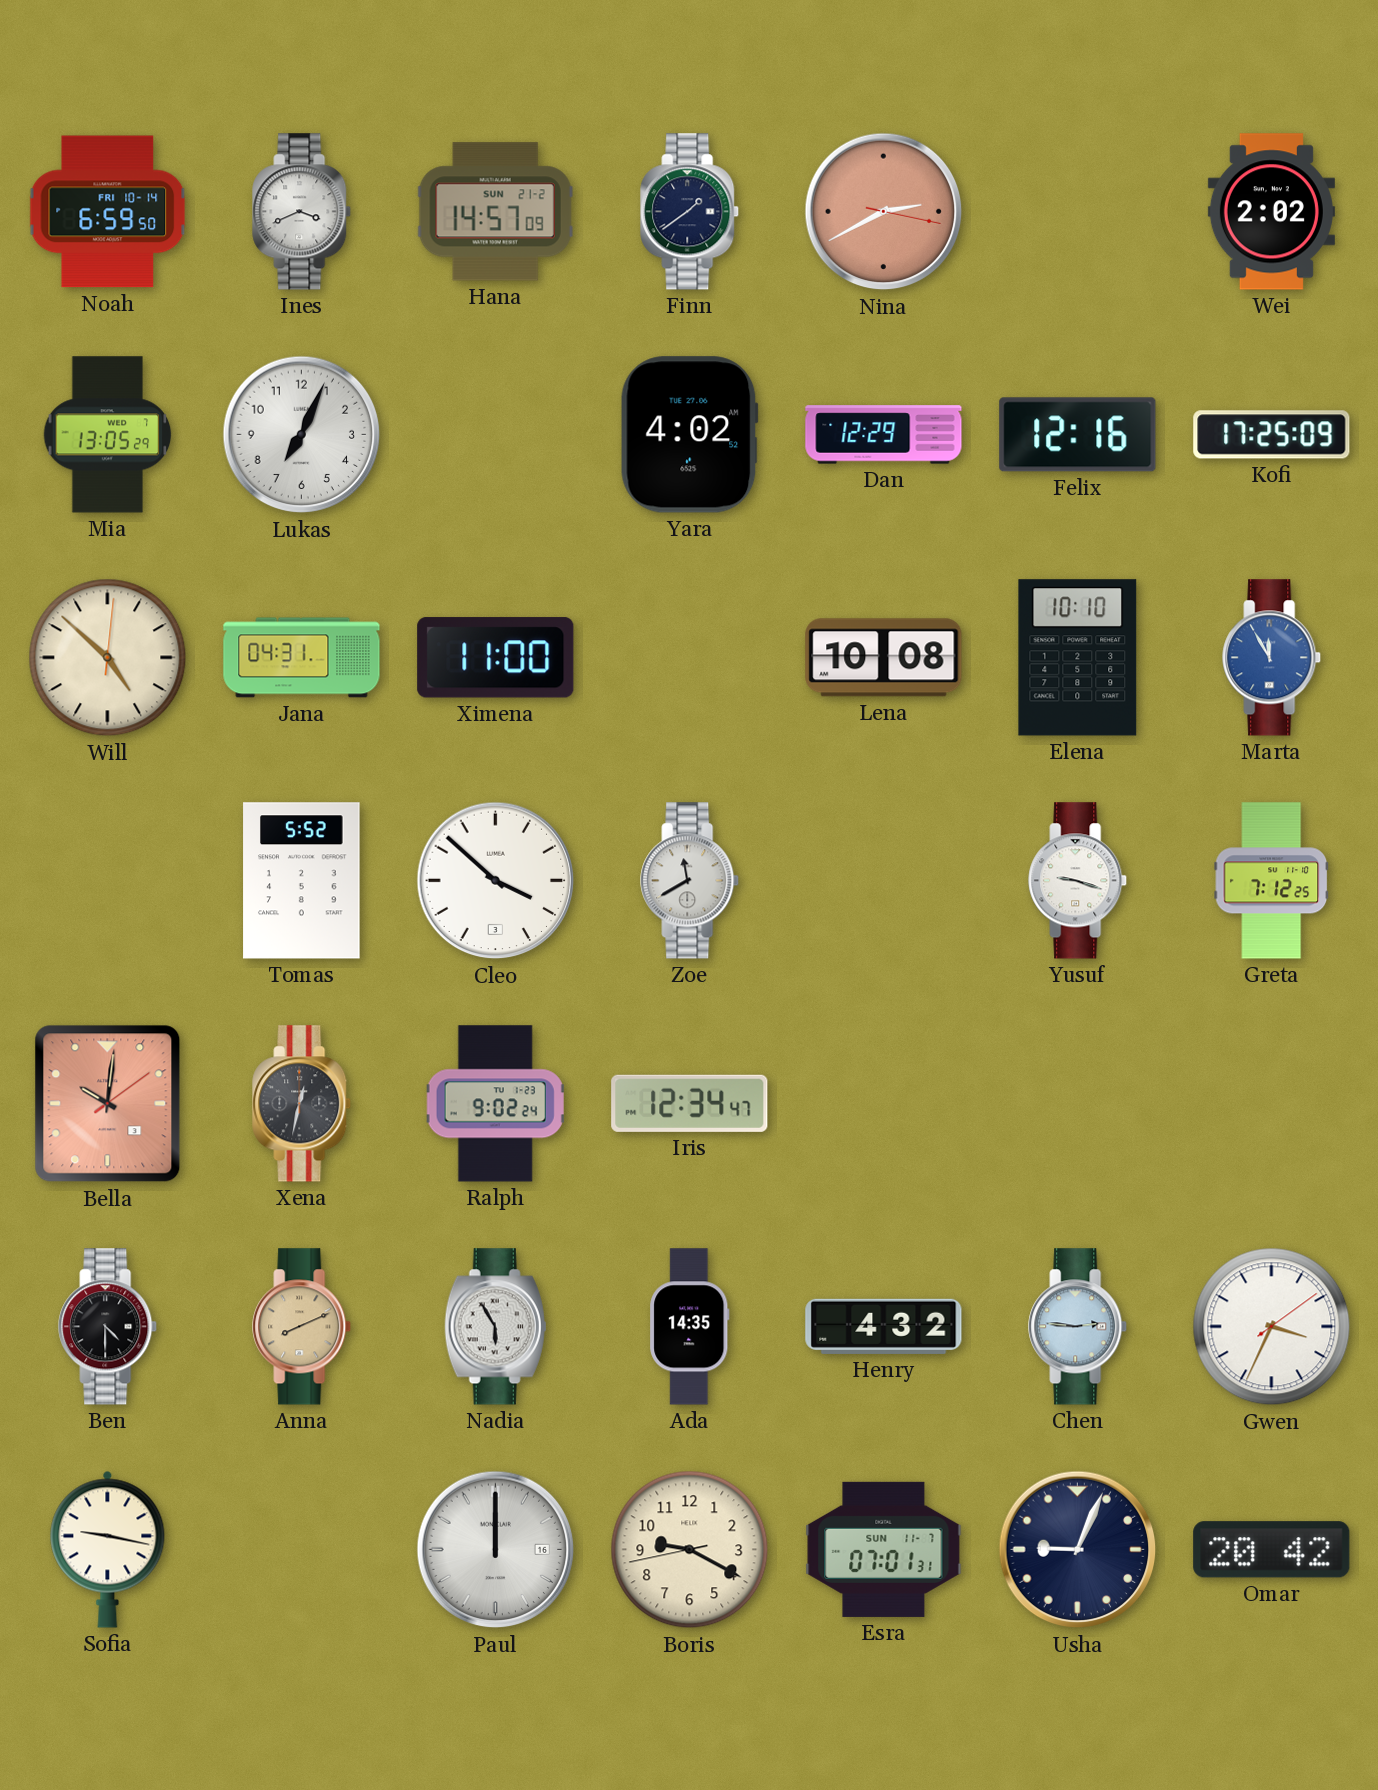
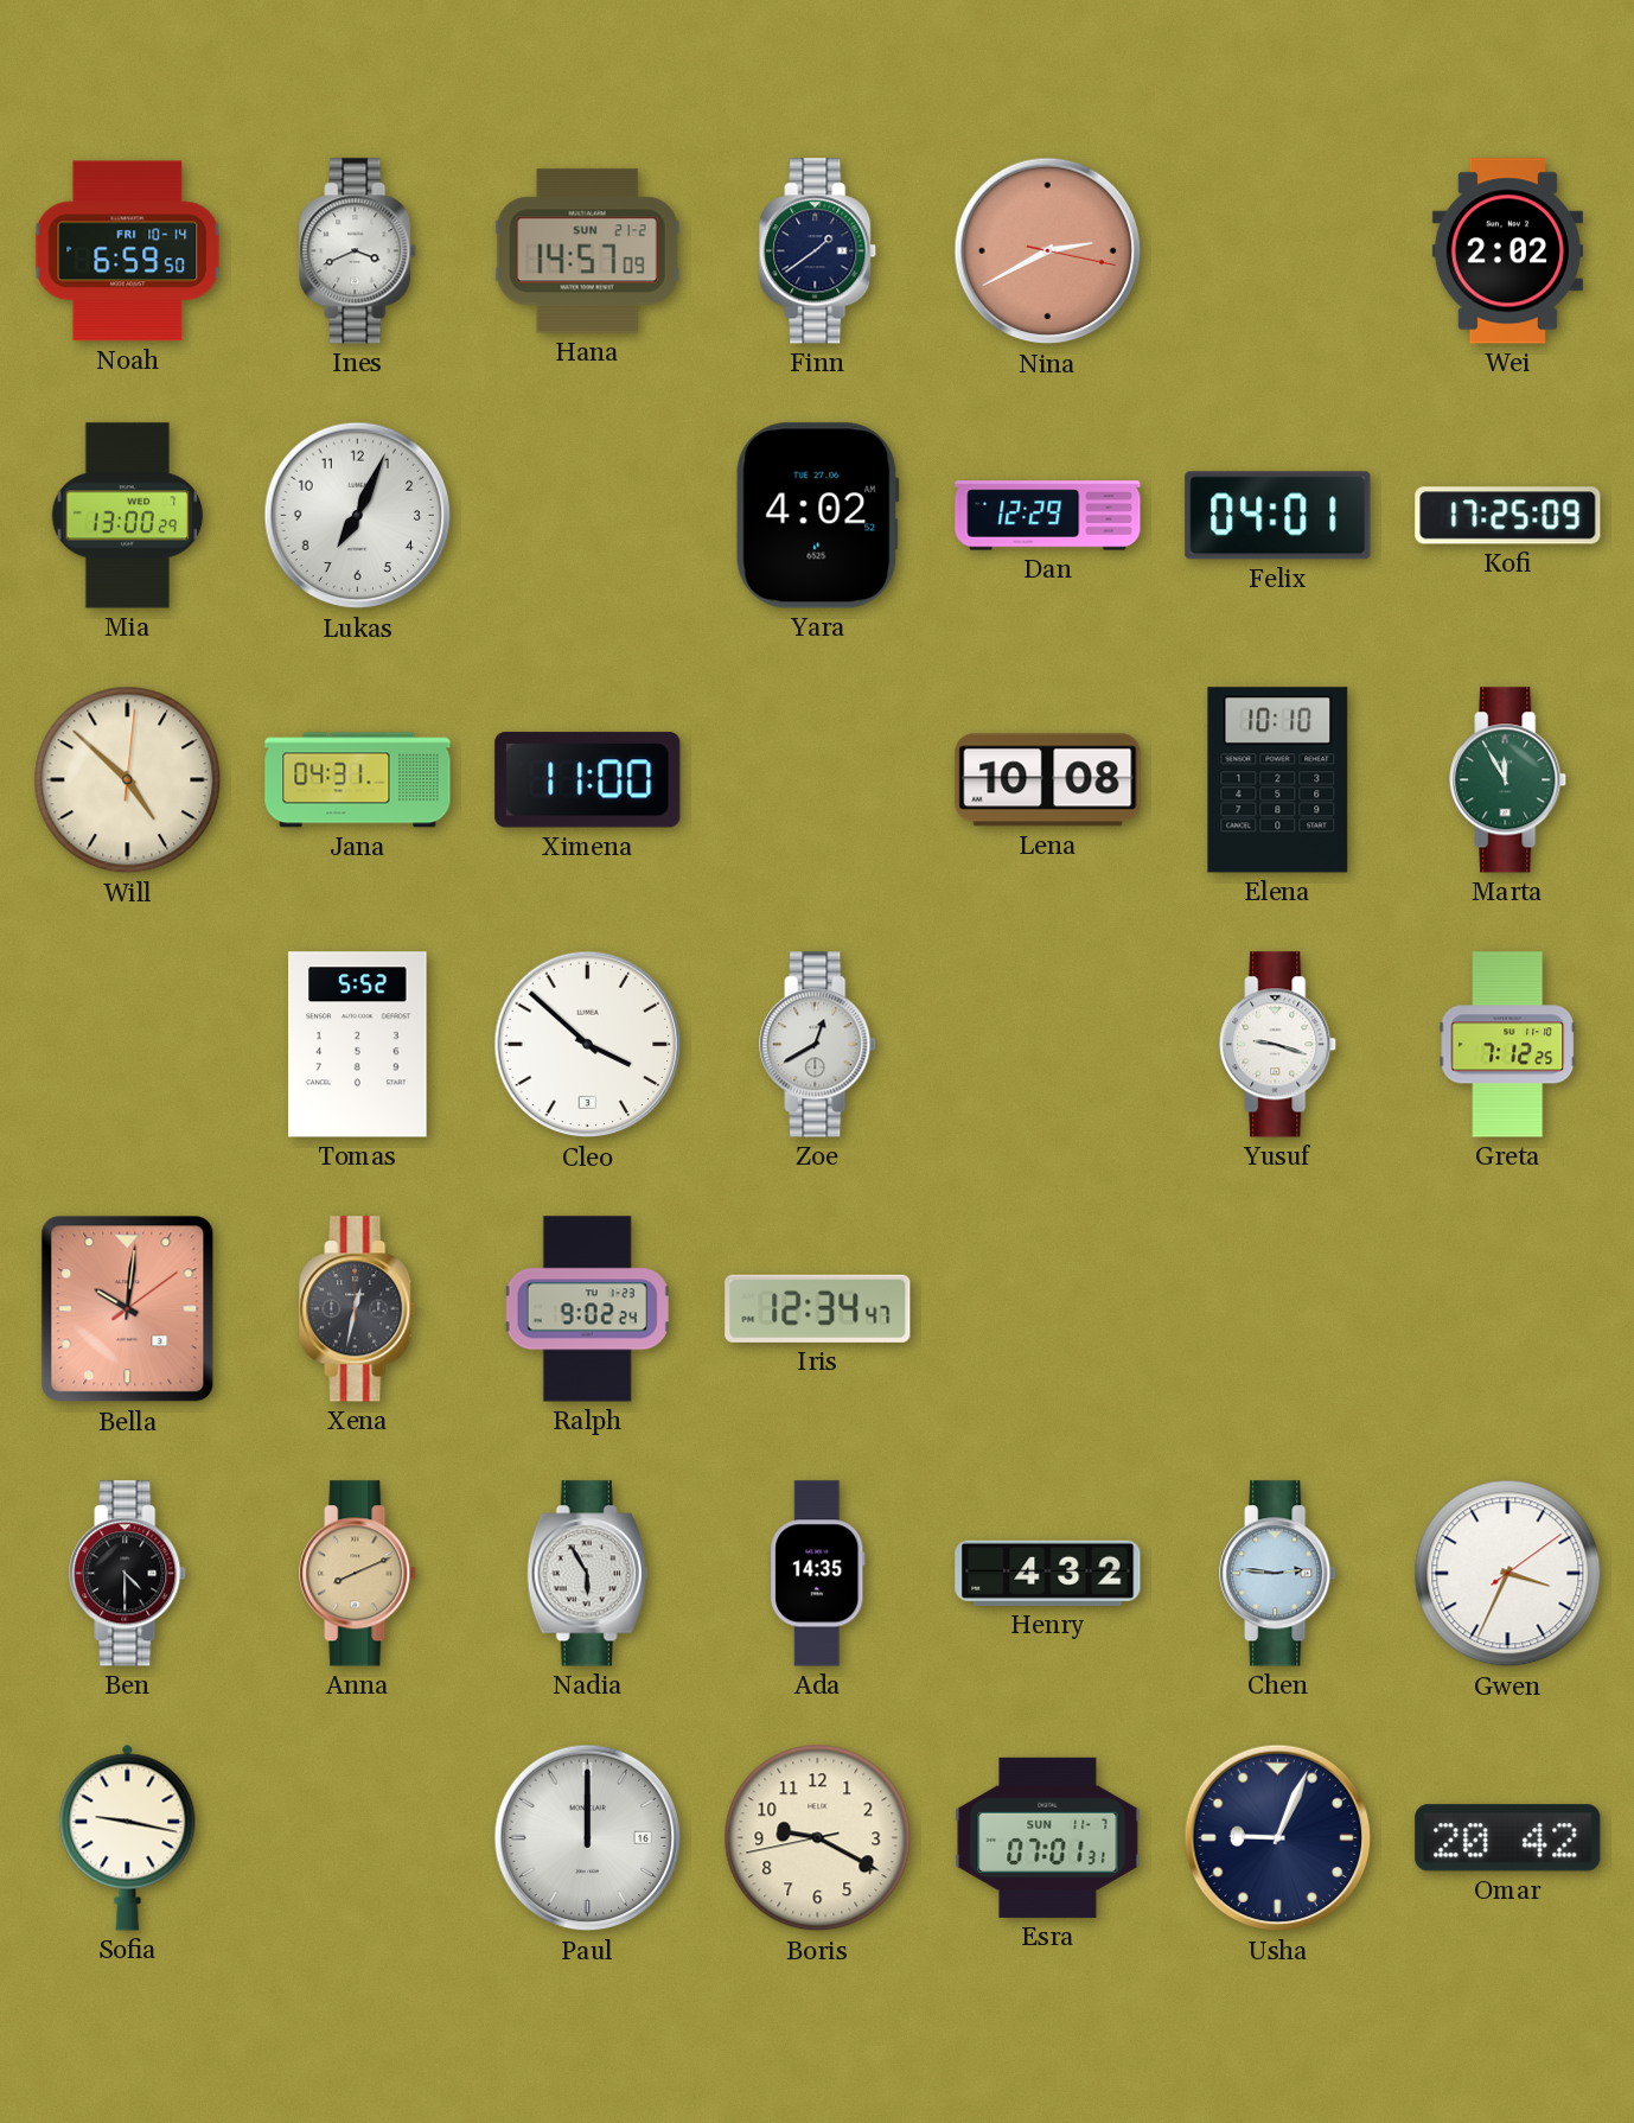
Mia: 13:05 -> 13:00 (128, 516)
Felix: 12:16 -> 04:01 (1278, 516)
Marta dial: blue -> green (1508, 780)
Zoe: 11:40 -> 12:40 (818, 1045)
